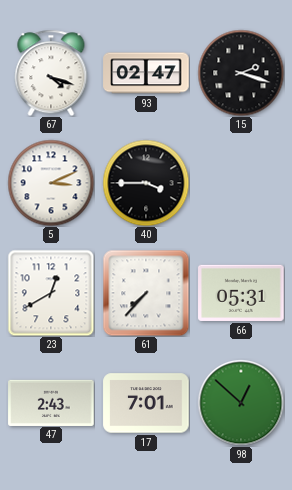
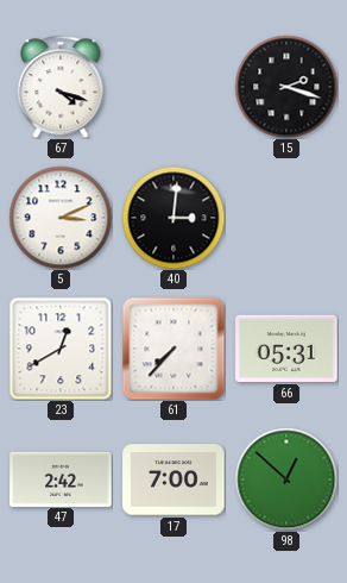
93: 02:47 -> none (146, 73)
40: 3:45 -> 3:01 (173, 218)
47: 2:43 -> 2:42 (61, 478)
17: 7:01 -> 7:00 (173, 479)
